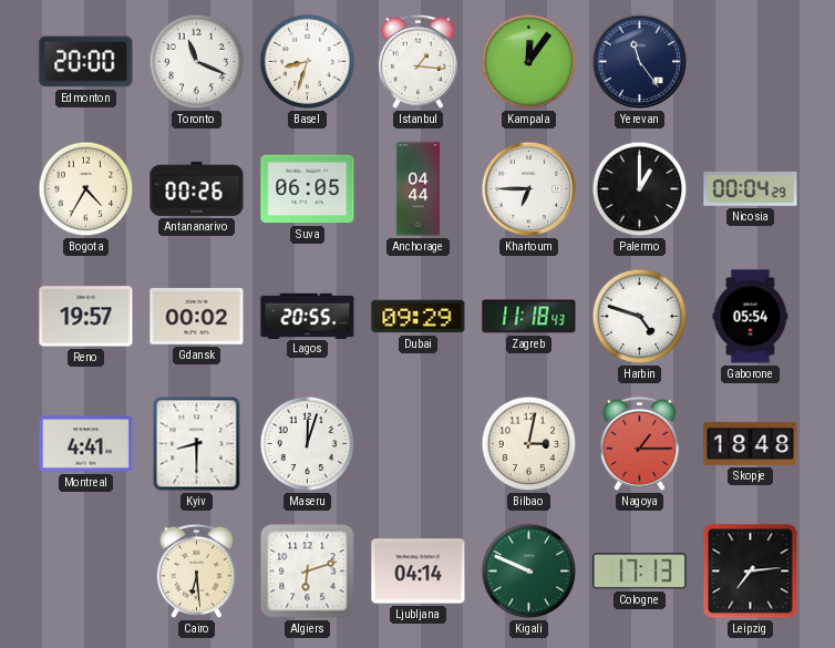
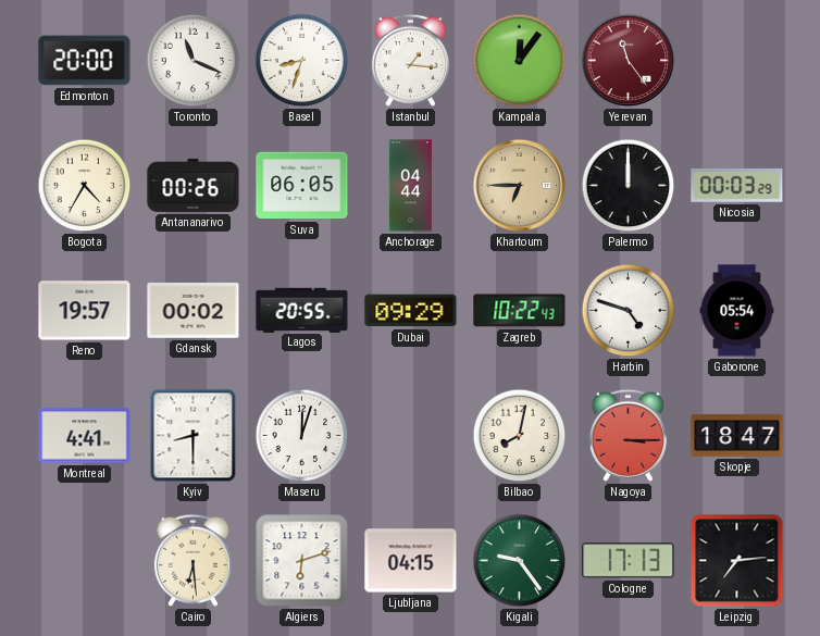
Yerevan dial: navy -> burgundy (629, 61)
Khartoum dial: white -> champagne (520, 186)
Palermo: 1:00 -> 12:00 (629, 186)
Nicosia: 00:04 -> 00:03 (737, 186)
Zagreb: 11:18 -> 10:22 (520, 311)
Bilbao: 3:02 -> 8:02 (520, 436)
Nagoya: 1:15 -> 3:15 (628, 435)
Skopje: 18:48 -> 18:47 (737, 435)
Ljubljana: 04:14 -> 04:15 (411, 561)
Kigali: 9:49 -> 9:24 (520, 561)
